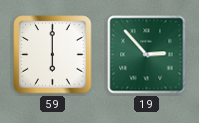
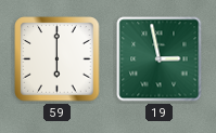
19: 2:53 -> 2:58 (160, 59)
